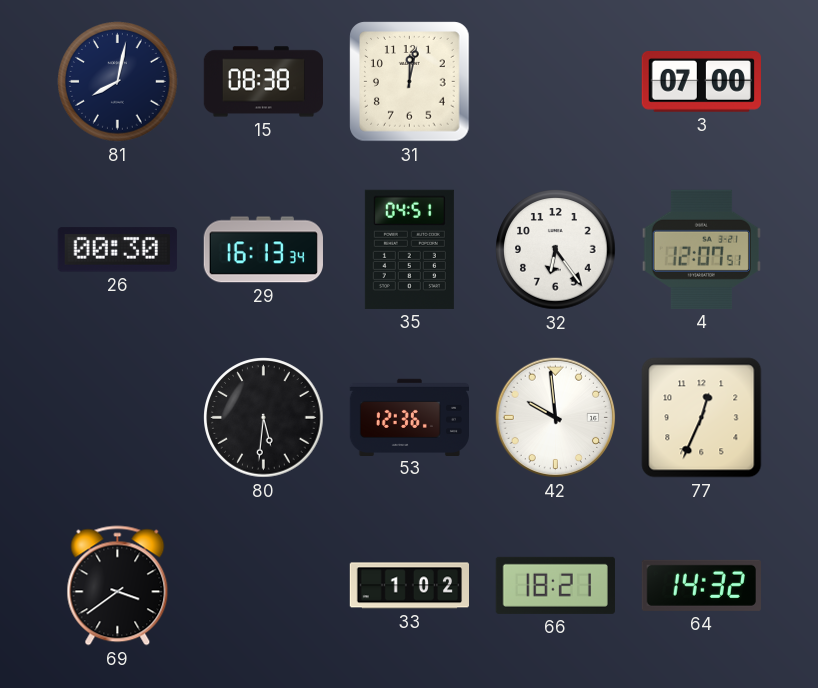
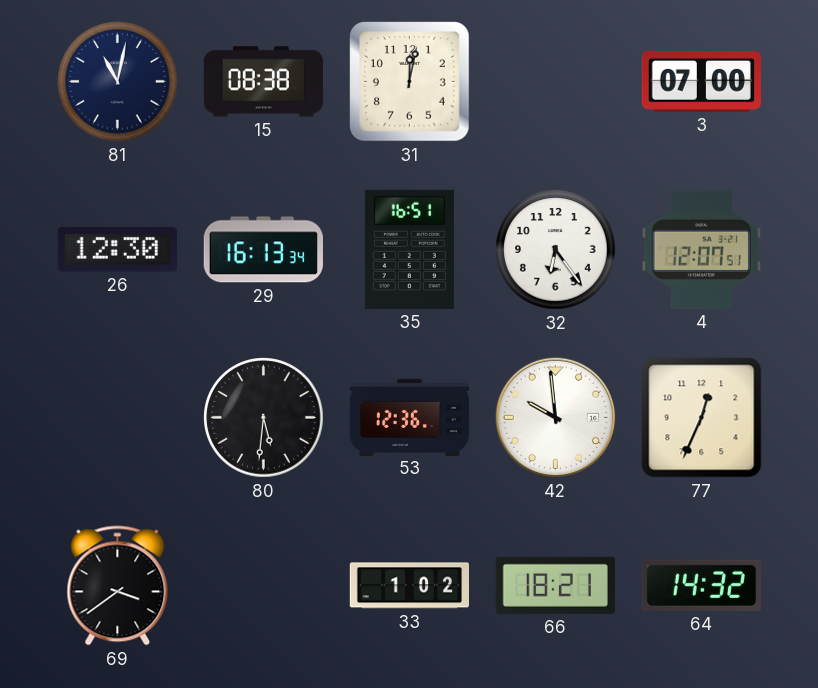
81: 8:02 -> 11:02 (118, 82)
26: 00:30 -> 12:30 (117, 250)
35: 04:51 -> 16:51 (409, 249)
